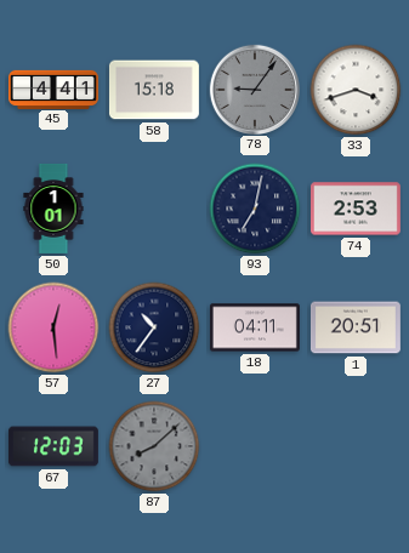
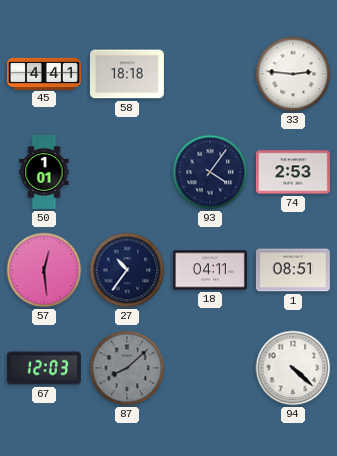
58: 15:18 -> 18:18 (127, 74)
78: 9:06 -> none (254, 89)
33: 3:42 -> 2:46 (293, 74)
93: 7:02 -> 4:06 (210, 172)
1: 20:51 -> 08:51 (293, 270)
94: none -> 4:22 (293, 368)
